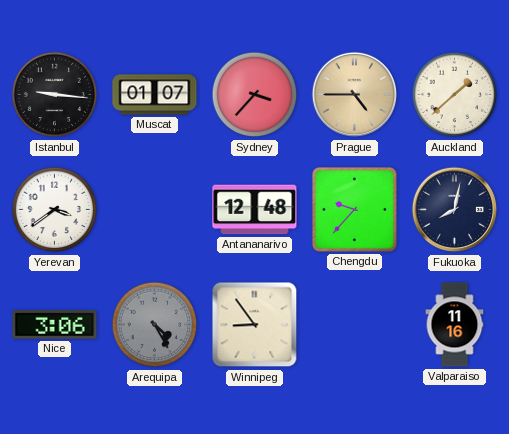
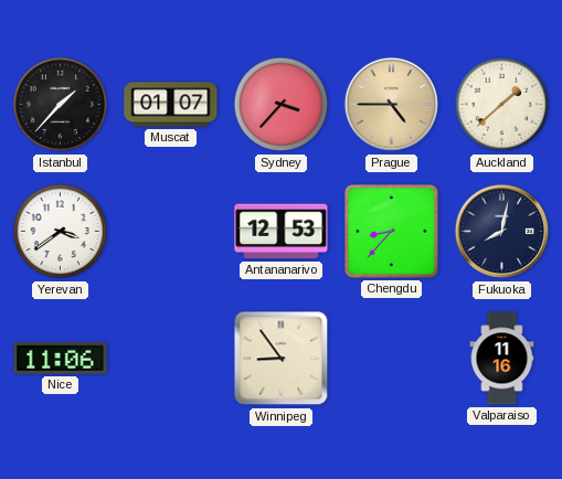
Istanbul: 9:16 -> 1:37 (61, 105)
Antananarivo: 12:48 -> 12:53 (282, 232)
Chengdu: 9:37 -> 8:37 (392, 232)
Nice: 3:06 -> 11:06 (61, 359)
Arequipa: 4:25 -> none (155, 325)
